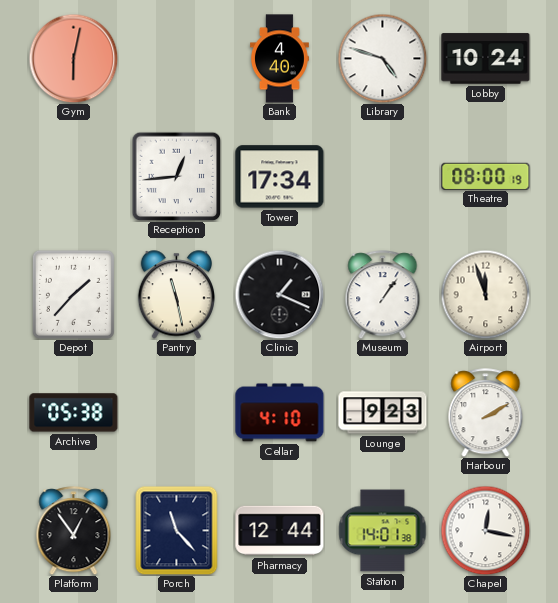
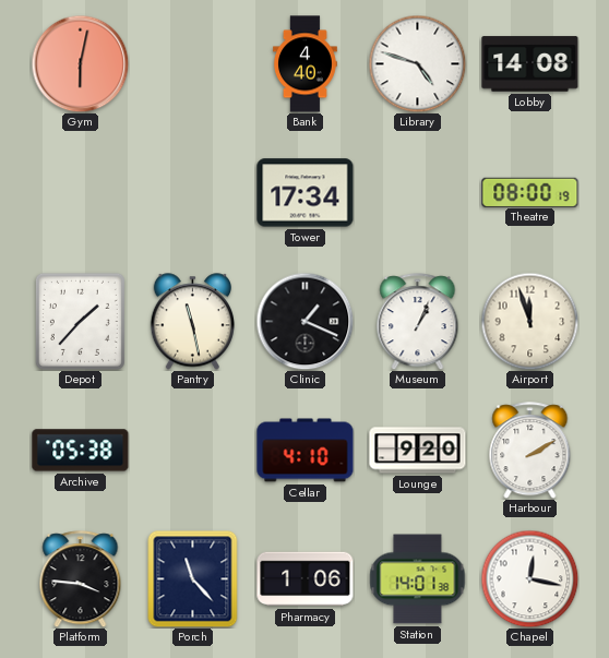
Lobby: 10:24 -> 14:08 (530, 64)
Reception: 12:44 -> none (176, 176)
Museum: 1:06 -> 1:04 (418, 322)
Lounge: 9:23 -> 9:20 (418, 451)
Platform: 12:54 -> 3:46 (81, 579)
Pharmacy: 12:44 -> 1:06 (306, 579)
